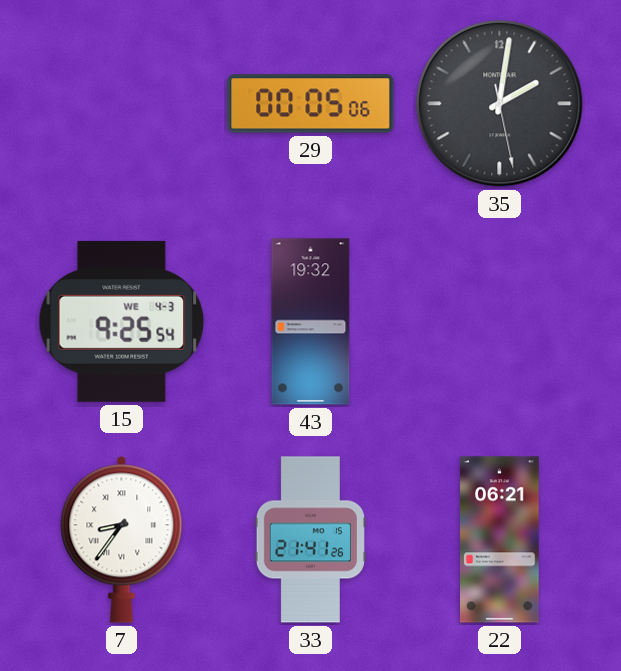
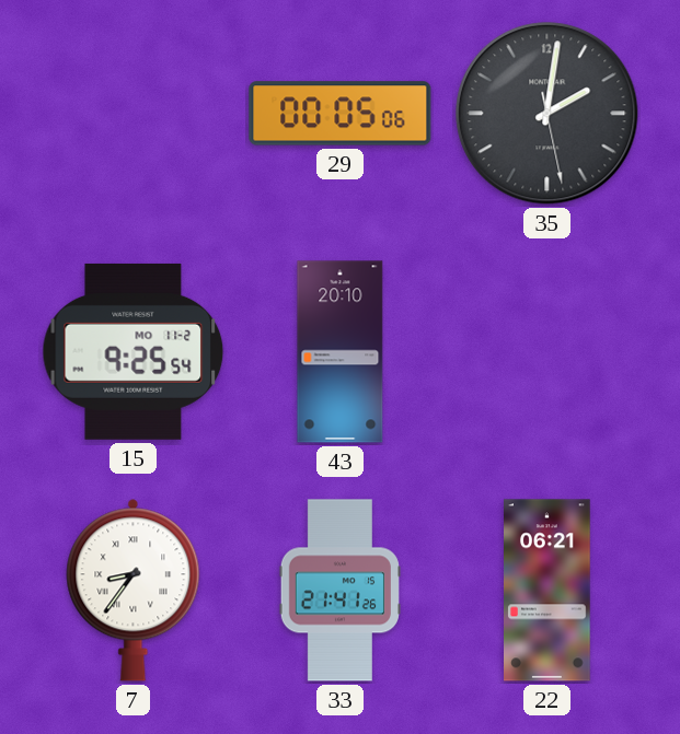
15 date: WE 4-3 -> MO 11-2 (134, 351)
43: 19:32 -> 20:10 (341, 352)
